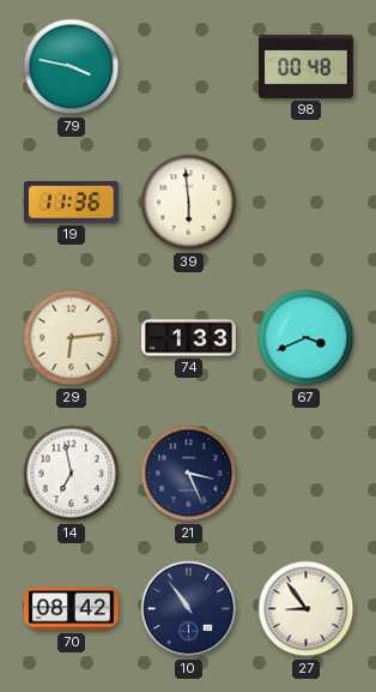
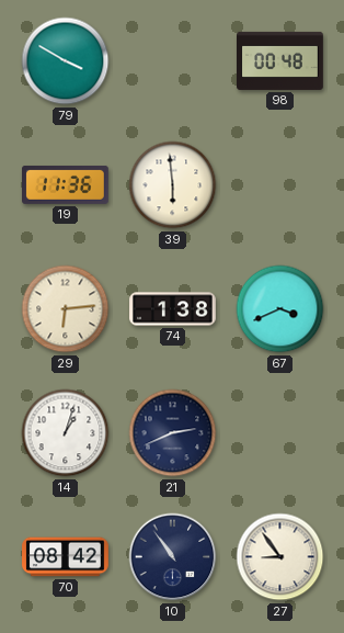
79: 3:47 -> 3:50 (66, 61)
74: 1:33 -> 1:38 (173, 309)
14: 6:58 -> 1:03 (66, 433)
21: 3:26 -> 2:41 (173, 433)
